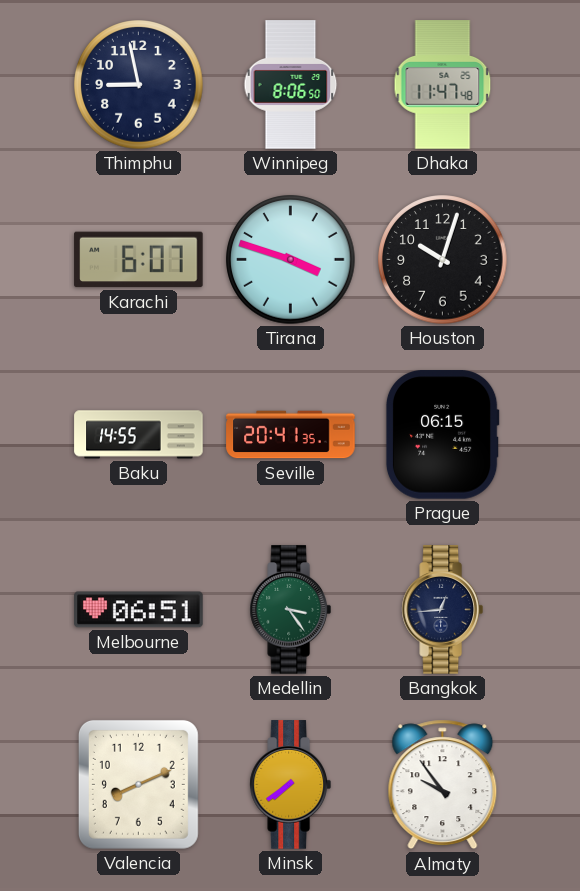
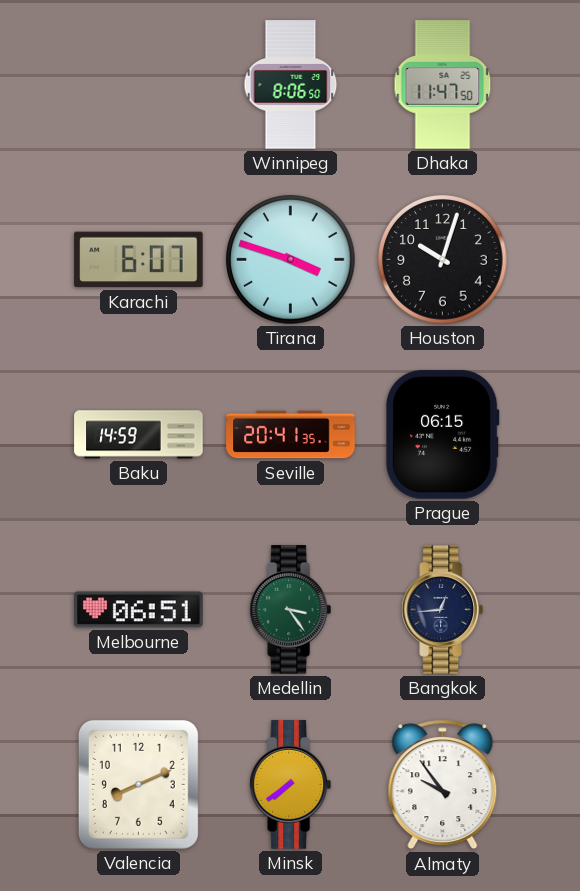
Thimphu: 8:58 -> none (139, 85)
Dhaka: 11:47:48 -> 11:47:50 (443, 85)
Baku: 14:55 -> 14:59 (139, 435)
